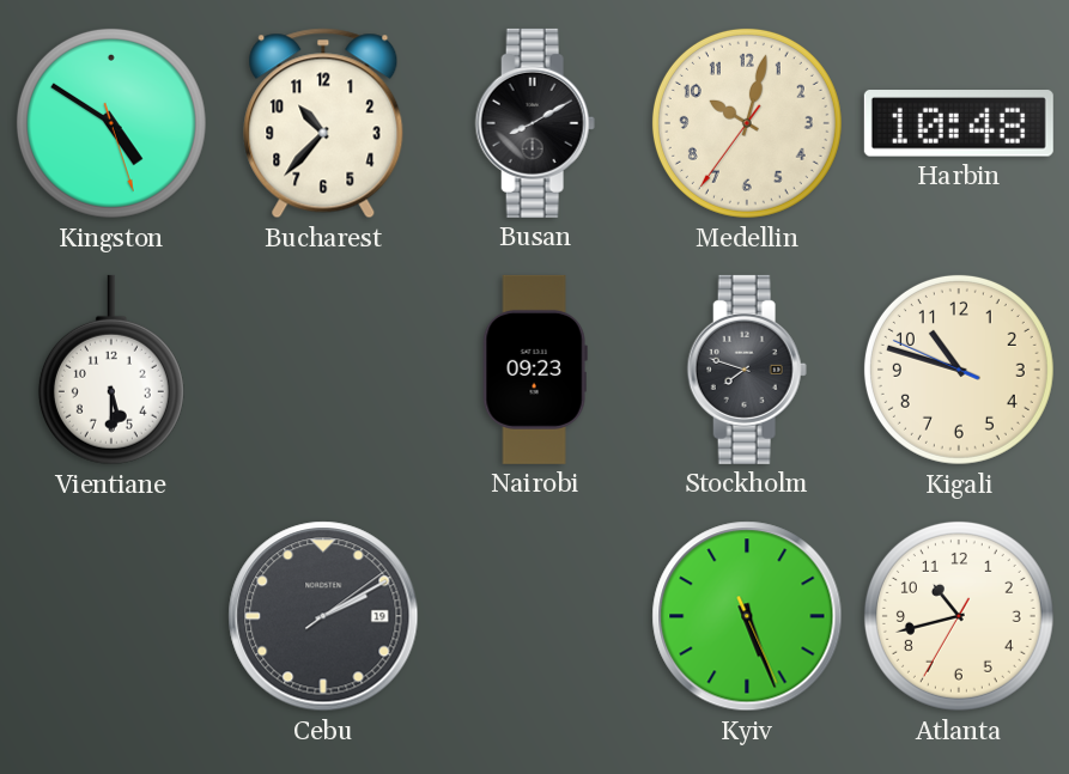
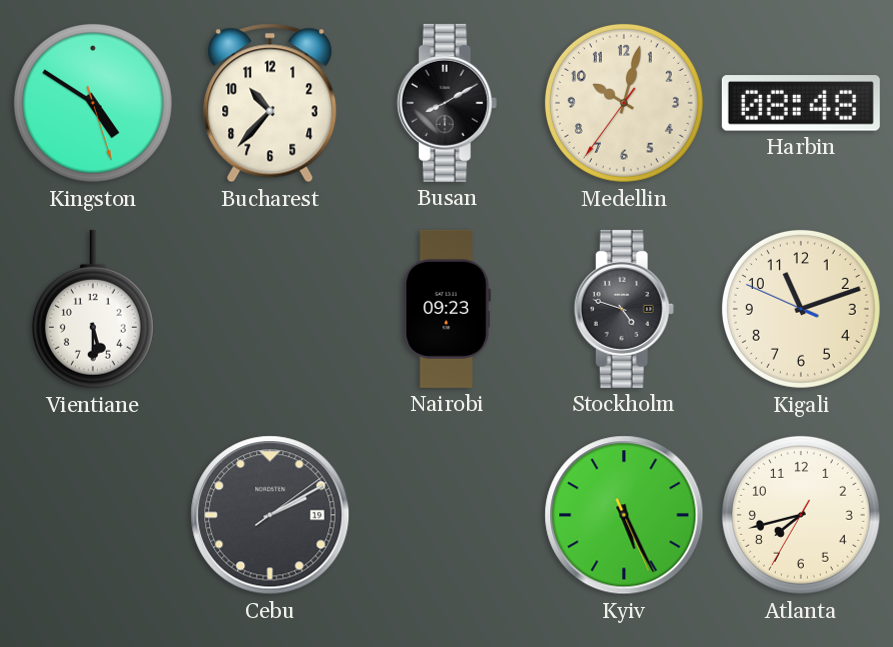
Harbin: 10:48 -> 08:48 (801, 103)
Stockholm: 7:48 -> 4:48 (624, 309)
Kigali: 10:47 -> 11:11 (801, 309)
Kyiv: 5:26 -> 5:25 (624, 515)
Atlanta: 10:42 -> 7:42 (801, 515)
